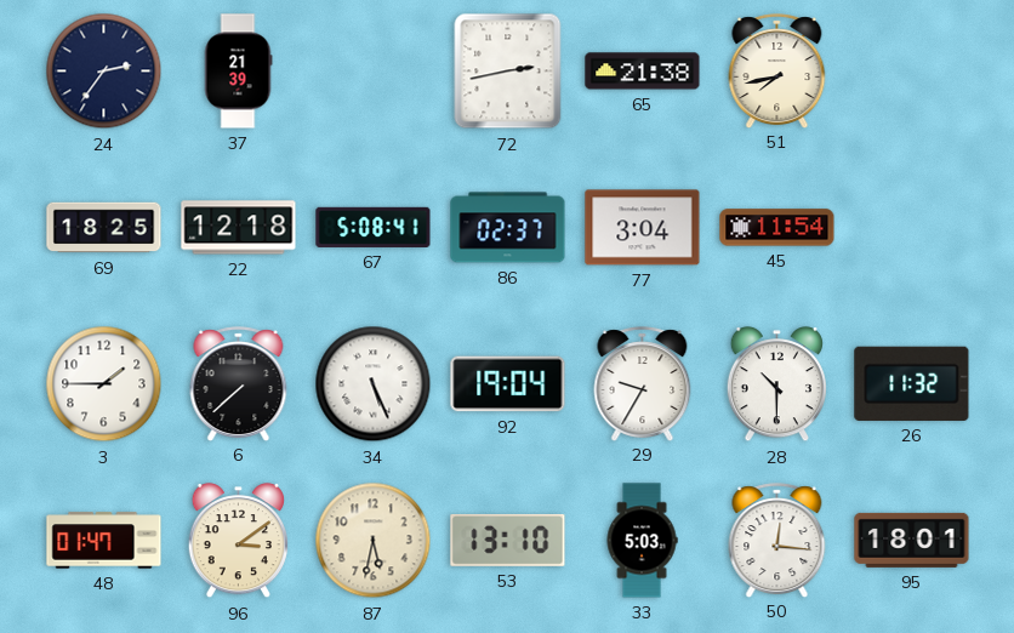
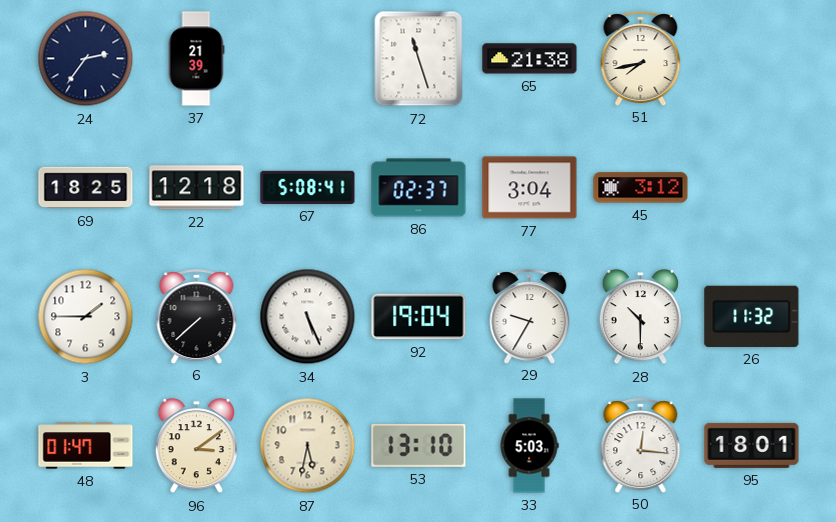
72: 2:43 -> 11:27 (419, 59)
45: 11:54 -> 3:12 (641, 188)
